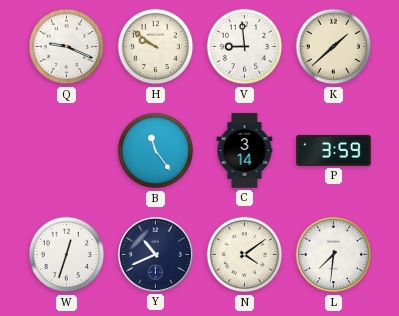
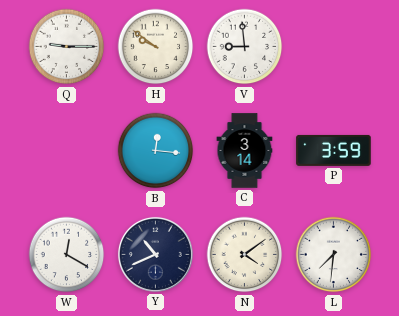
Q: 9:19 -> 9:15 (67, 47)
K: 1:38 -> none (334, 47)
B: 11:24 -> 12:16 (156, 151)
W: 12:33 -> 12:20 (67, 255)
